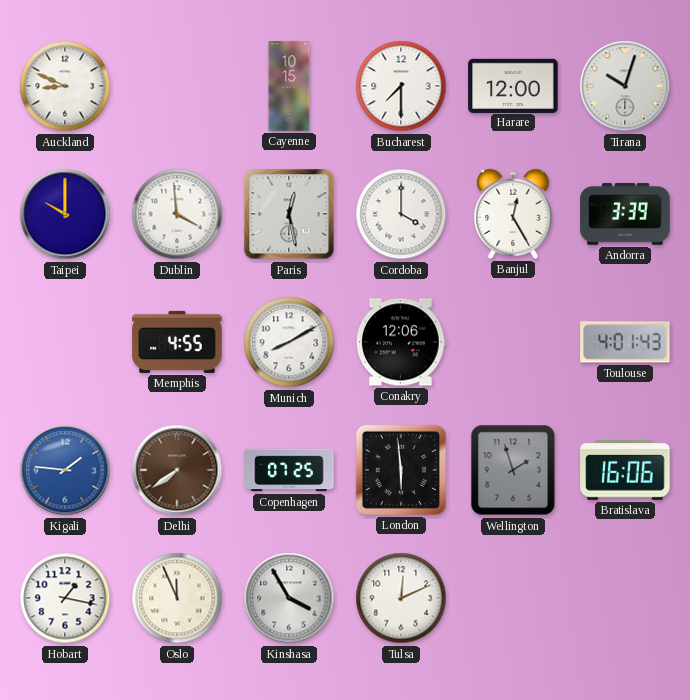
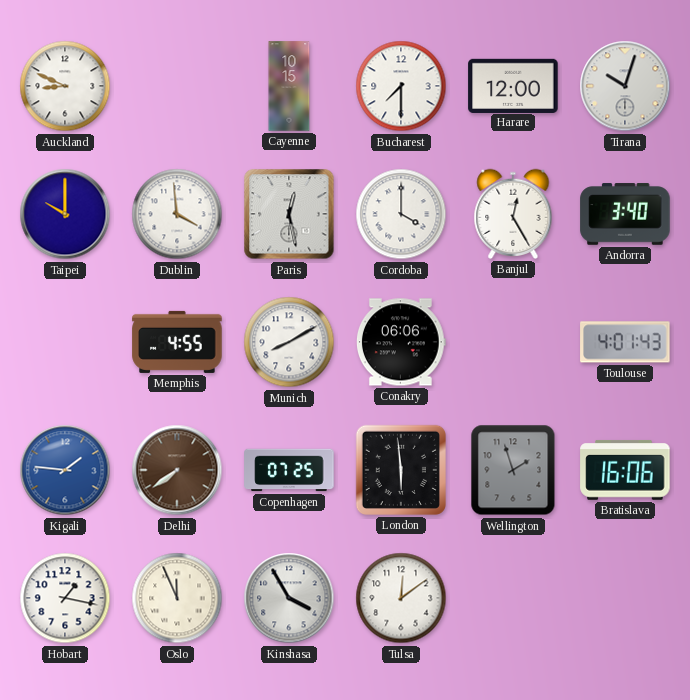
Andorra: 3:39 -> 3:40 (625, 214)
Conakry: 12:06 -> 06:06 (401, 342)
Tulsa: 12:11 -> 12:09 (401, 598)
